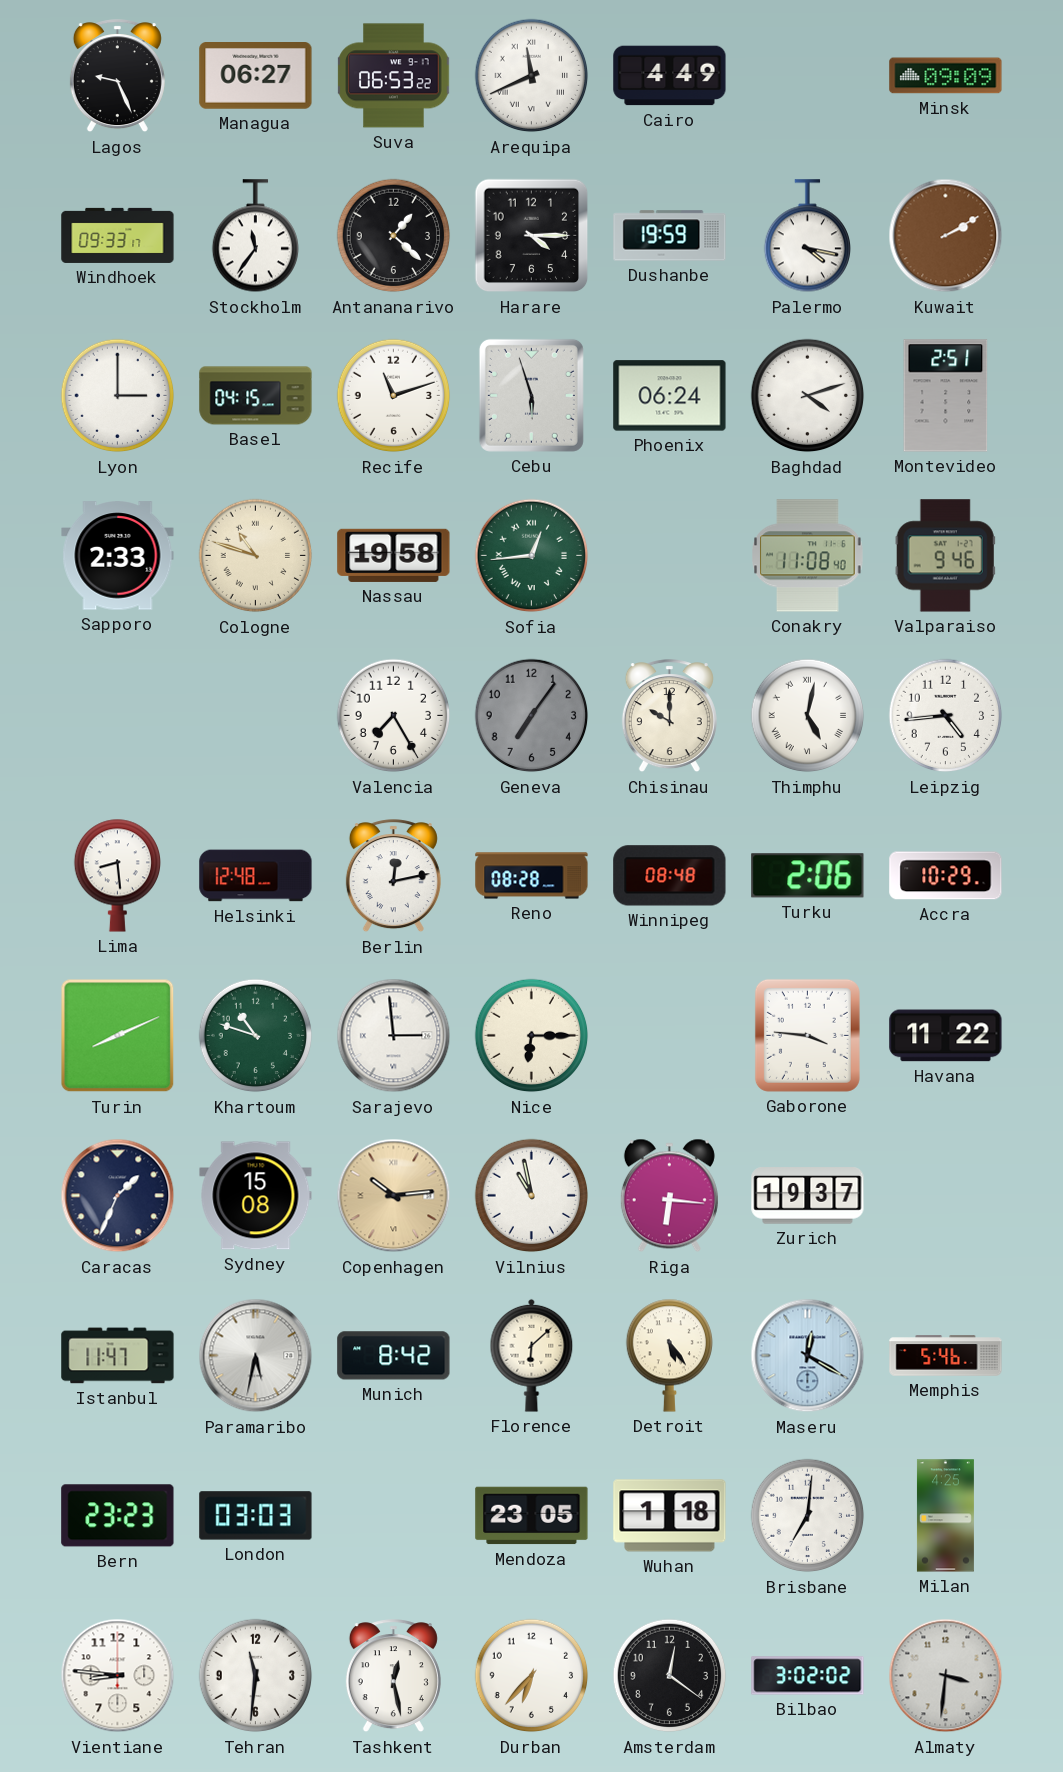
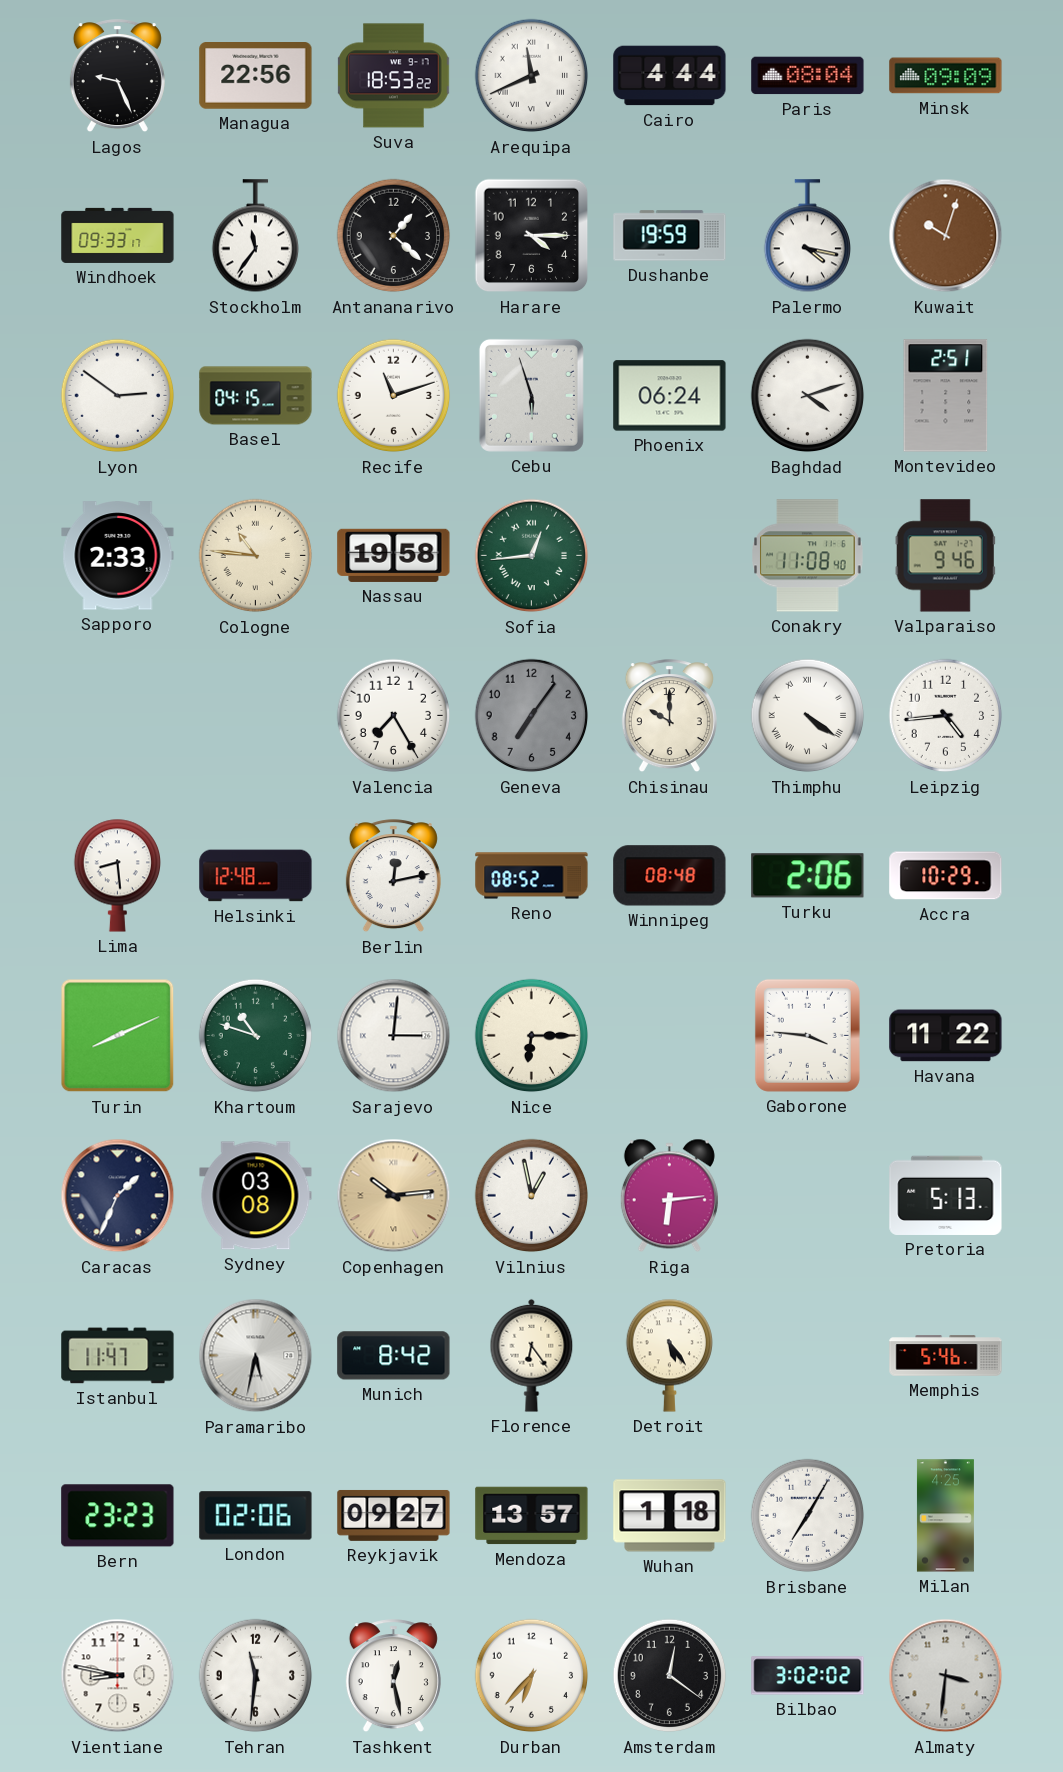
Managua: 06:27 -> 22:56 (256, 76)
Suva: 06:53 -> 18:53 (394, 76)
Cairo: 4:49 -> 4:44 (670, 76)
Paris: none -> 08:04 (808, 76)
Kuwait: 2:10 -> 10:03 (946, 236)
Lyon: 3:00 -> 2:51 (118, 396)
Cologne: 10:48 -> 10:46 (256, 556)
Thimphu: 5:02 -> 4:21 (808, 716)
Reno: 08:28 -> 08:52 (532, 876)
Sarajevo: 2:59 -> 3:01 (394, 1036)
Sydney: 15:08 -> 03:08 (256, 1196)
Vilnius: 10:58 -> 12:58 (532, 1196)
Riga: 6:16 -> 6:14 (669, 1196)
Zurich: 19:37 -> none (808, 1196)
Pretoria: none -> 5:13 (946, 1195)
Florence: 6:08 -> 6:24 (532, 1355)
Maseru: 12:20 -> none (808, 1356)
London: 03:03 -> 02:06 (256, 1516)
Reykjavik: none -> 09:27 (394, 1515)
Mendoza: 23:05 -> 13:57 (532, 1516)
Brisbane: 7:01 -> 7:05 (808, 1516)
Vientiane: 8:46 -> 8:47 (118, 1676)
